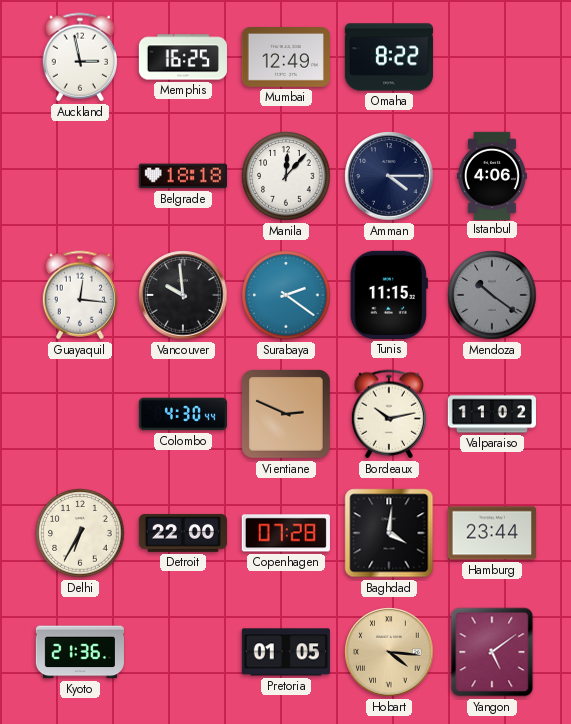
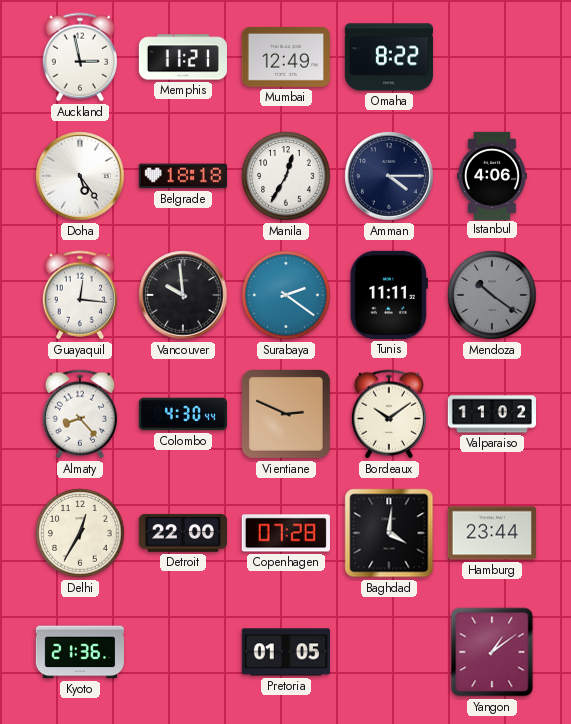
Memphis: 16:25 -> 11:21 (183, 57)
Doha: none -> 5:24 (80, 176)
Manila: 12:07 -> 12:35 (286, 176)
Tunis: 11:15 -> 11:11 (389, 295)
Almaty: none -> 8:23 (80, 414)
Bordeaux: 10:13 -> 10:09 (389, 414)
Delhi: 6:35 -> 12:35 (80, 533)
Hobart: 4:16 -> none (389, 652)
Yangon: 5:09 -> 1:09 (492, 652)
